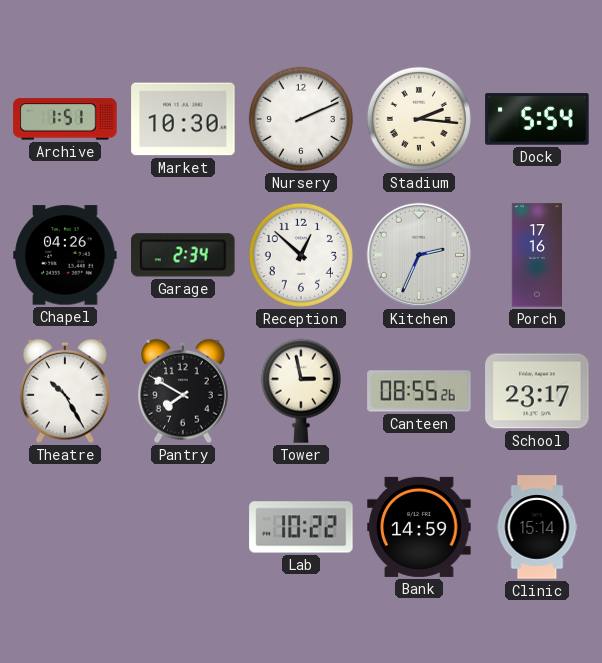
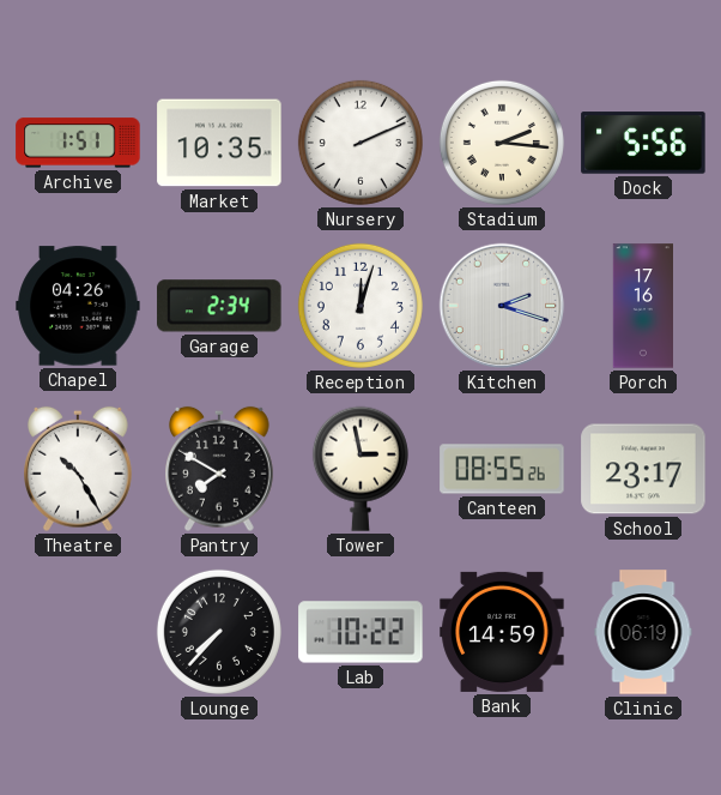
Market: 10:30 -> 10:35 (219, 143)
Dock: 5:54 -> 5:56 (643, 143)
Reception: 12:52 -> 12:03 (360, 306)
Kitchen: 2:34 -> 2:18 (502, 306)
Lounge: none -> 7:37 (219, 632)
Clinic: 15:14 -> 06:19 (643, 632)
